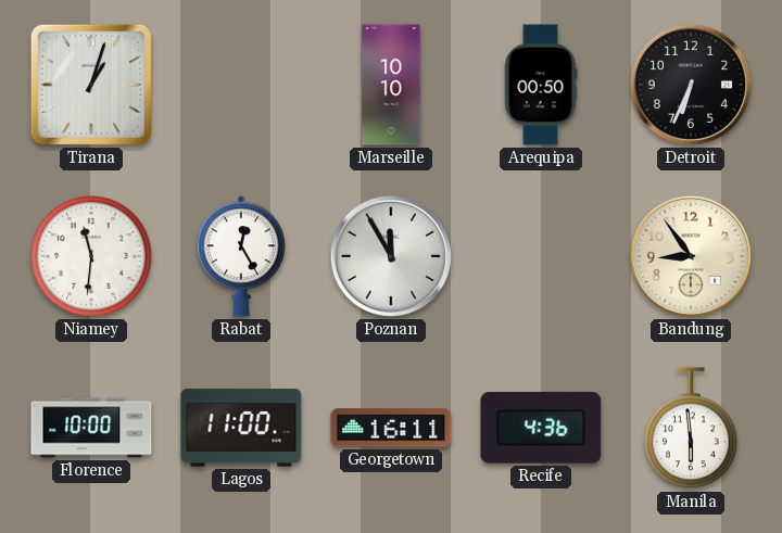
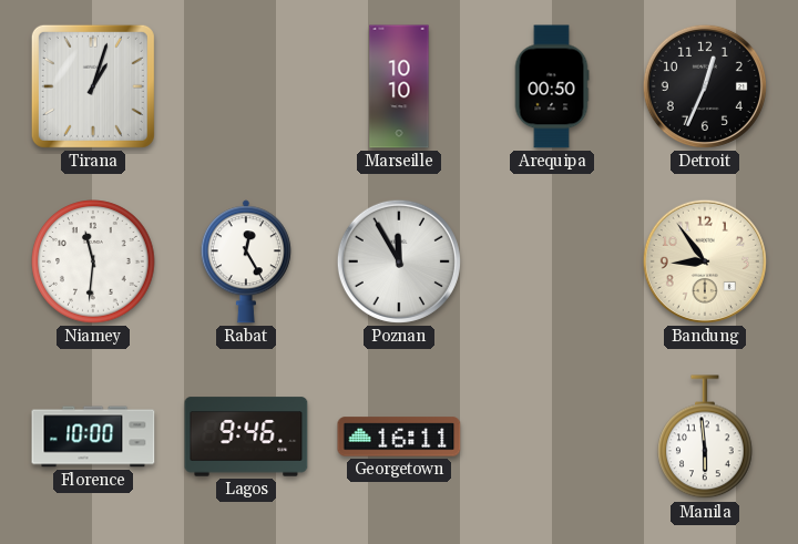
Detroit: 6:34 -> 12:34 (705, 86)
Lagos: 11:00 -> 9:46 (246, 437)
Recife: 4:36 -> none (541, 428)
